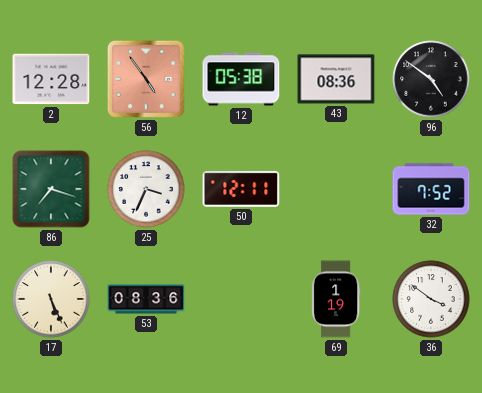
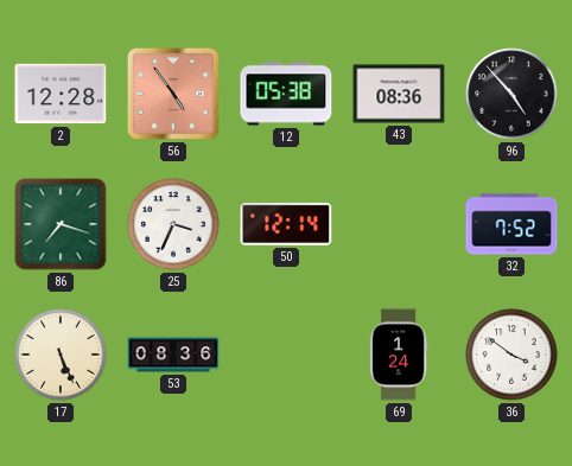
96: 4:51 -> 4:53 (511, 94)
50: 12:11 -> 12:14 (286, 224)
69: 1:19 -> 1:24 (399, 355)
